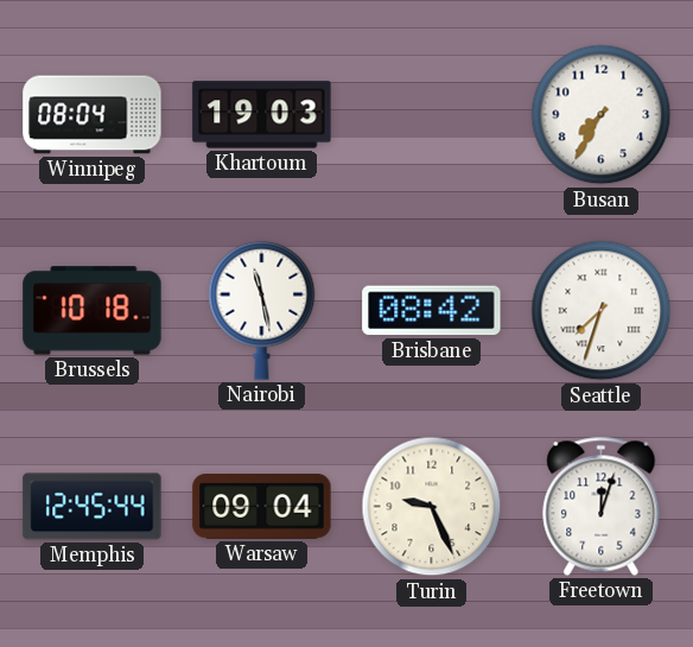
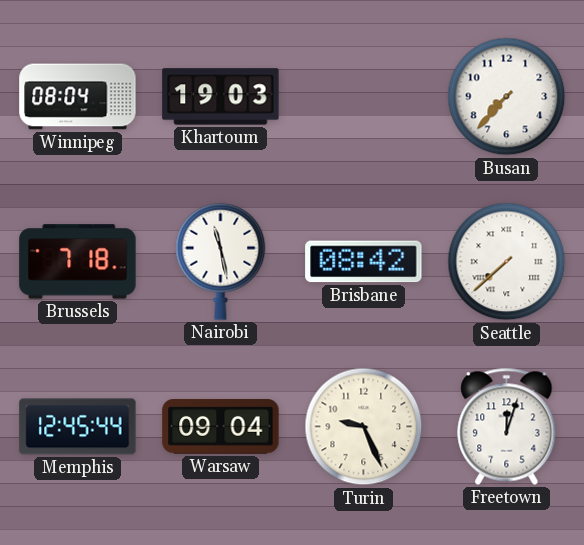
Busan: 7:35 -> 7:37 (507, 97)
Brussels: 10:18 -> 7:18 (78, 262)
Seattle: 7:33 -> 7:38 (507, 262)
